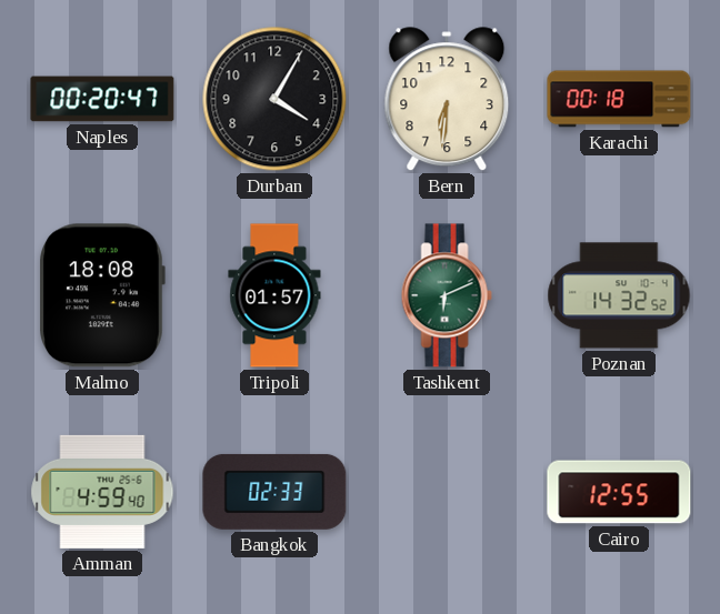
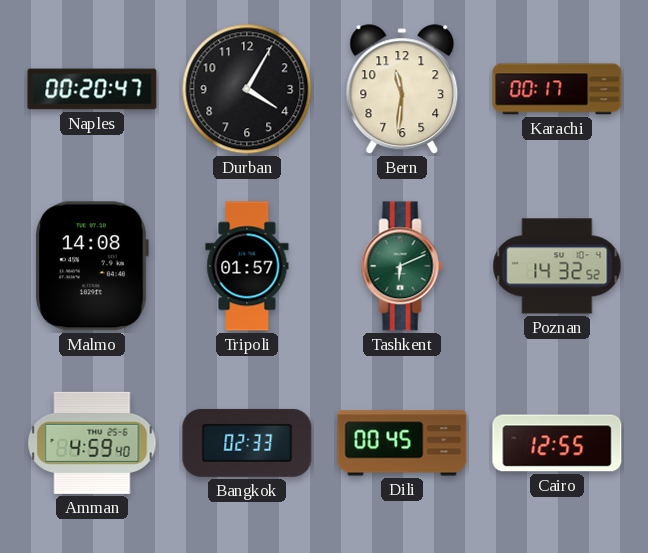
Bern: 6:31 -> 11:31 (402, 90)
Karachi: 00:18 -> 00:17 (557, 89)
Malmo: 18:08 -> 14:08 (92, 266)
Dili: none -> 00:45 (402, 443)
